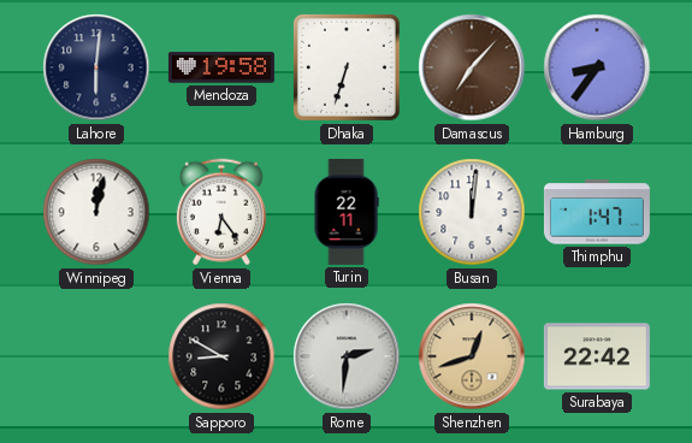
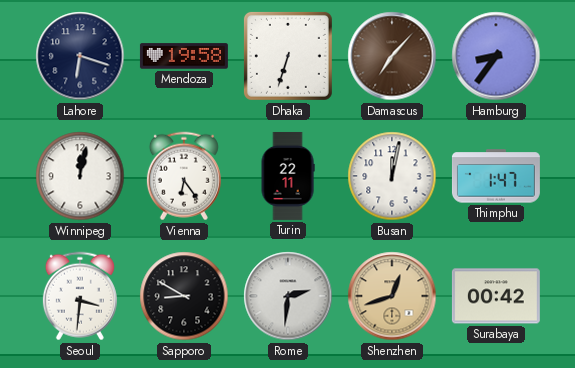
Lahore: 6:01 -> 6:18 (80, 56)
Busan: 12:01 -> 12:02 (392, 176)
Seoul: none -> 3:31 (80, 296)
Surabaya: 22:42 -> 00:42 (496, 296)
